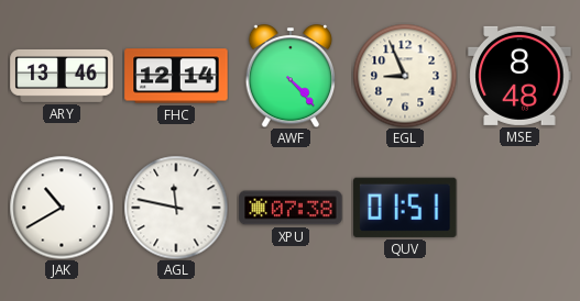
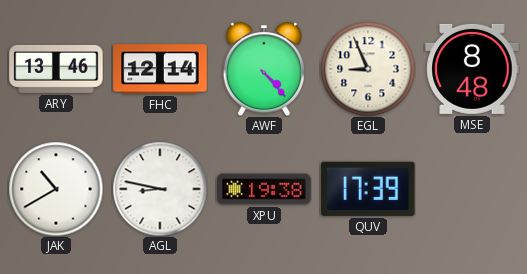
AGL: 11:47 -> 8:47 (160, 189)
XPU: 07:38 -> 19:38 (264, 189)
QUV: 01:51 -> 17:39 (368, 189)
